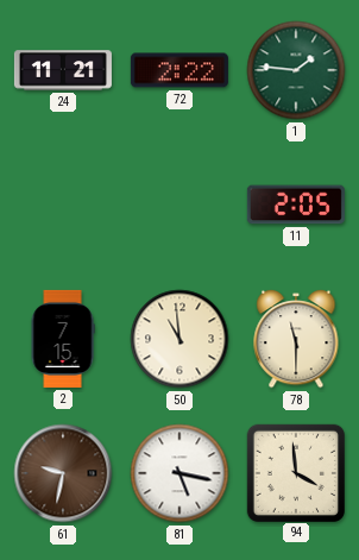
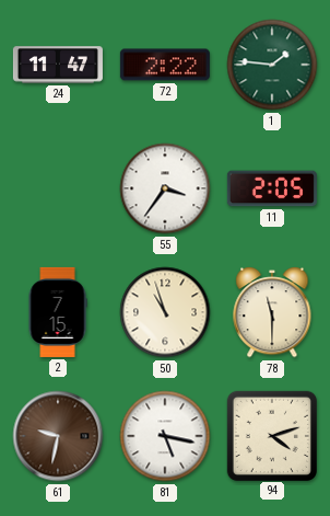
24: 11:21 -> 11:47 (58, 65)
55: none -> 3:36 (165, 188)
50: 10:59 -> 10:57 (165, 312)
94: 3:59 -> 4:12 (271, 435)
